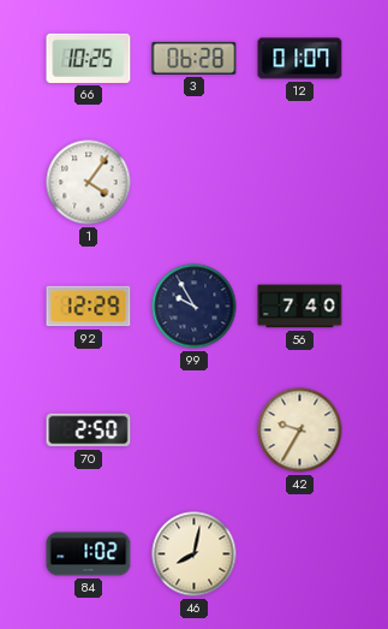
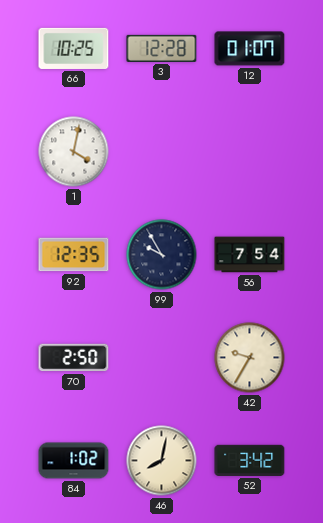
3: 06:28 -> 12:28 (162, 48)
1: 4:06 -> 4:02 (74, 152)
92: 12:29 -> 12:35 (74, 255)
56: 7:40 -> 7:54 (250, 255)
52: none -> 3:42 (250, 460)
